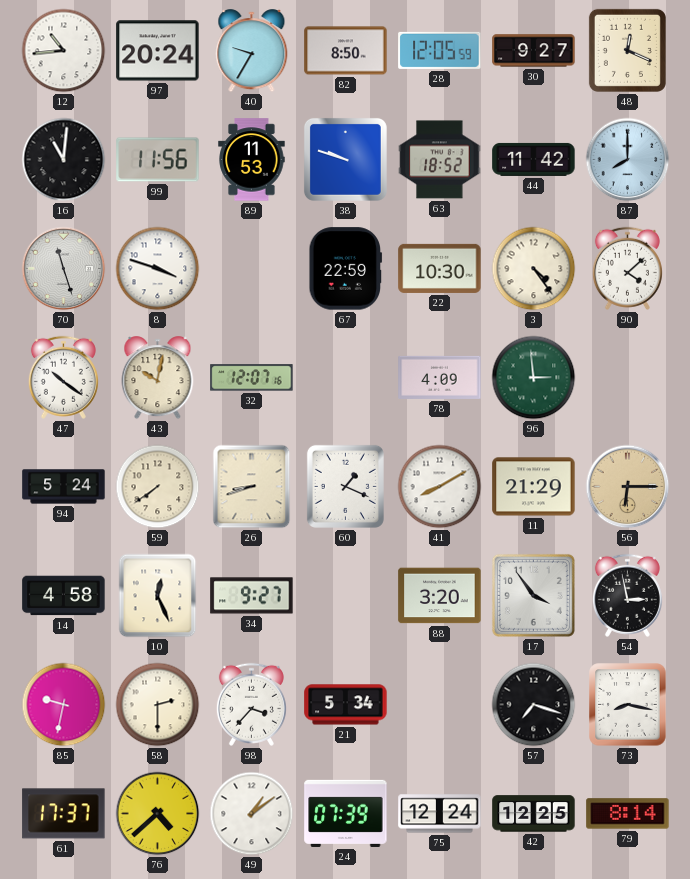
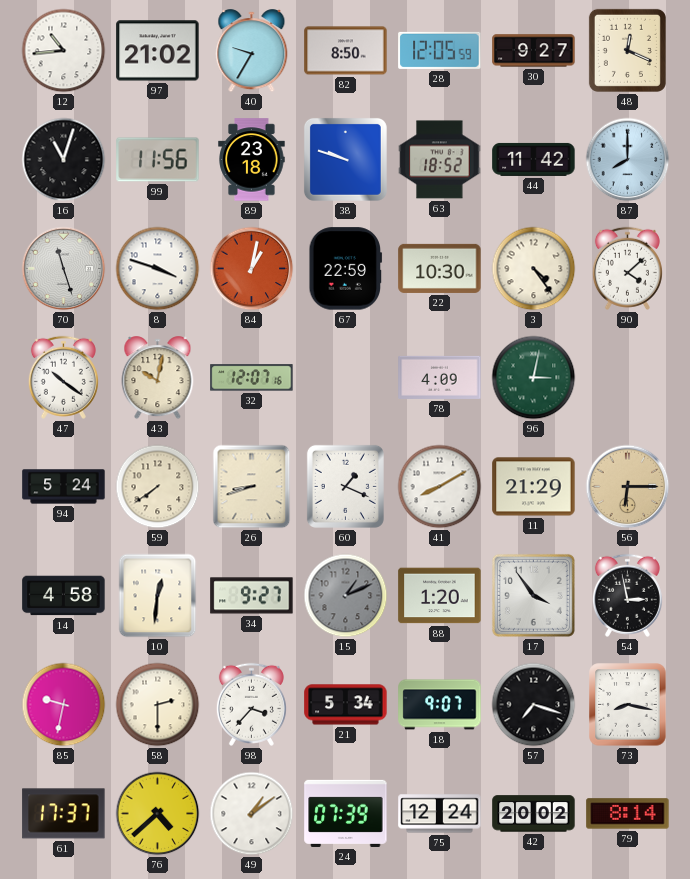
97: 20:24 -> 21:02 (158, 51)
16: 11:01 -> 11:03 (64, 160)
89: 11:53 -> 23:18 (252, 160)
84: none -> 1:02 (252, 269)
96: 2:59 -> 3:02 (534, 378)
10: 12:26 -> 12:31 (158, 596)
15: none -> 1:11 (346, 596)
88: 3:20 -> 1:20 (440, 596)
18: none -> 9:07 (440, 705)
42: 12:25 -> 20:02 (534, 814)
